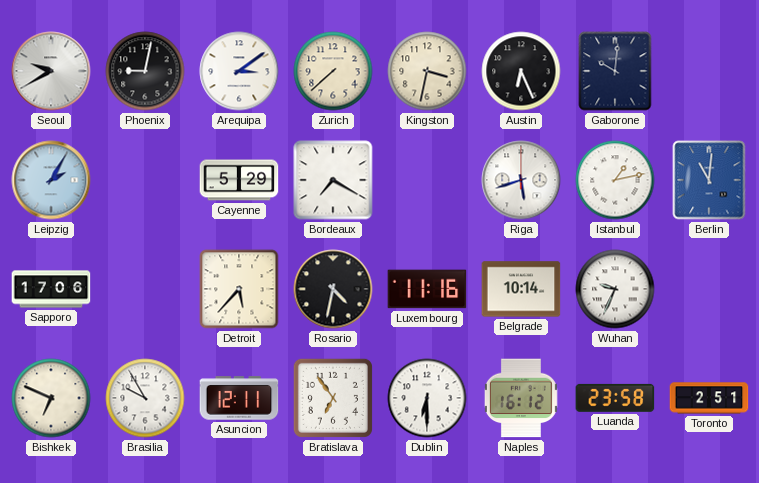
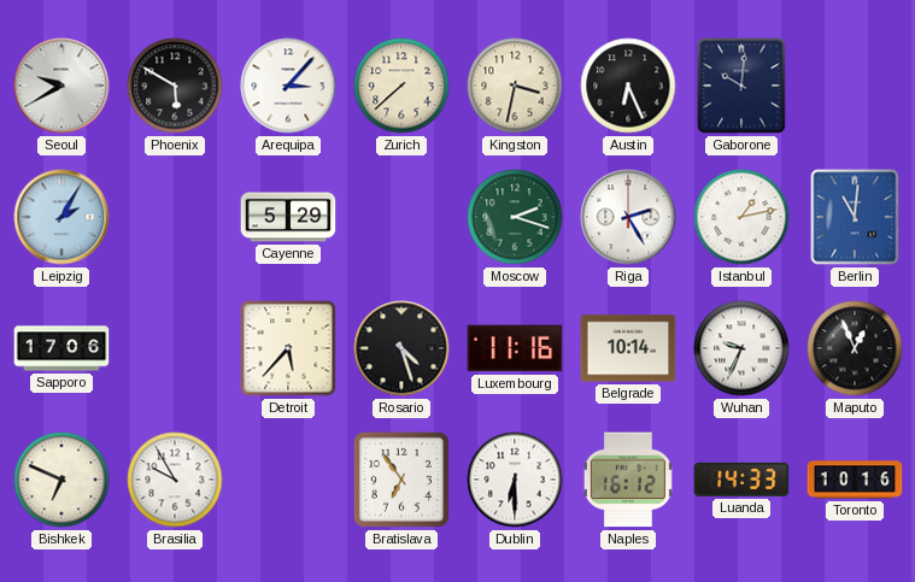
Phoenix: 9:02 -> 5:50 (175, 86)
Arequipa: 3:09 -> 3:07 (288, 86)
Bordeaux: 7:20 -> none (333, 180)
Moscow: none -> 2:18 (515, 217)
Riga: 5:42 -> 2:25 (628, 217)
Rosario: 4:32 -> 4:27 (401, 348)
Maputo: none -> 12:56 (855, 348)
Asuncion: 12:11 -> none (239, 398)
Luanda: 23:58 -> 14:33 (741, 480)
Toronto: 2:51 -> 10:16 (855, 480)
